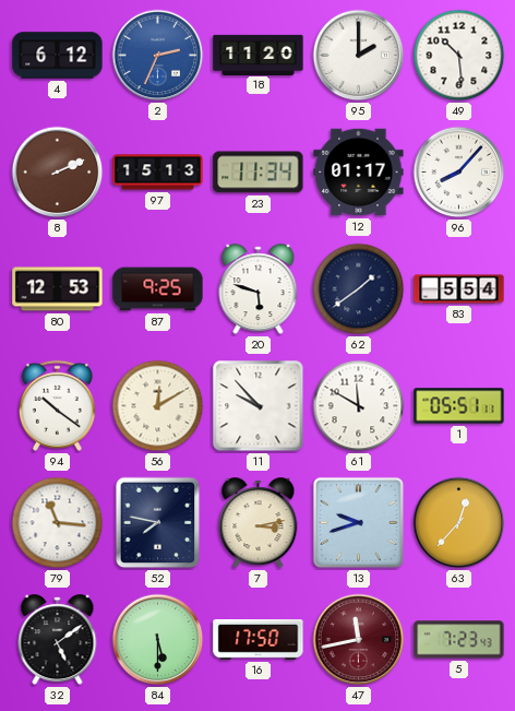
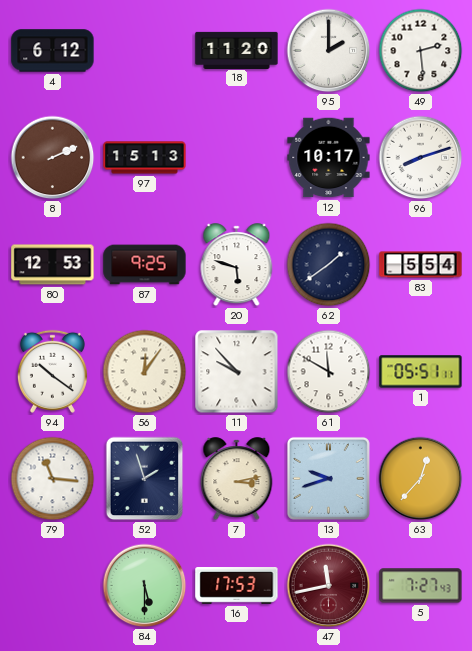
2: 2:34 -> none (158, 56)
49: 10:29 -> 2:29 (421, 51)
23: 11:34 -> none (259, 173)
12: 01:17 -> 10:17 (329, 158)
96: 8:07 -> 8:12 (421, 158)
56: 12:10 -> 12:06 (145, 372)
52: 7:47 -> 1:57 (145, 479)
32: 5:09 -> none (58, 640)
16: 17:50 -> 17:53 (237, 586)
5: 7:23 -> 7:27 (421, 586)
